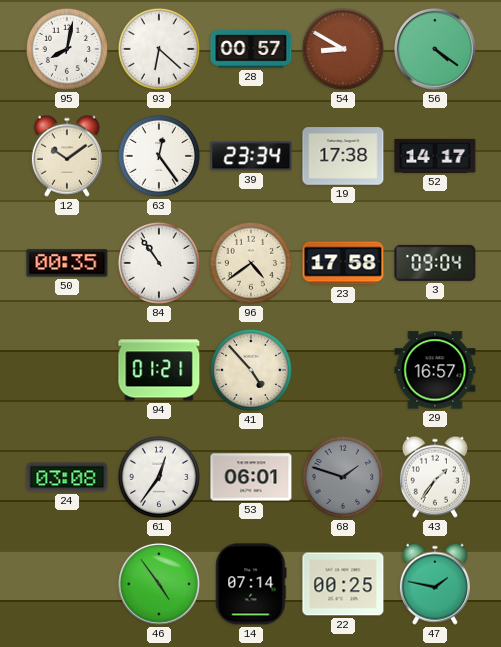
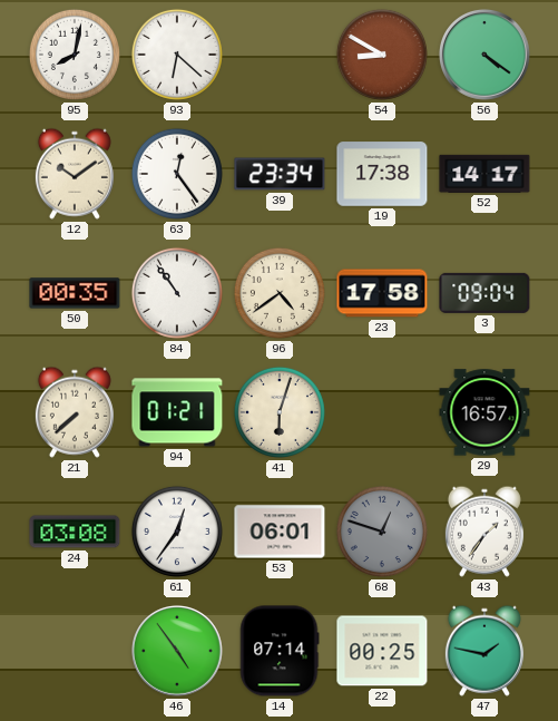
28: 00:57 -> none (251, 49)
21: none -> 7:38 (75, 412)
41: 4:53 -> 6:03 (280, 412)
68: 1:48 -> 12:48 (382, 532)
